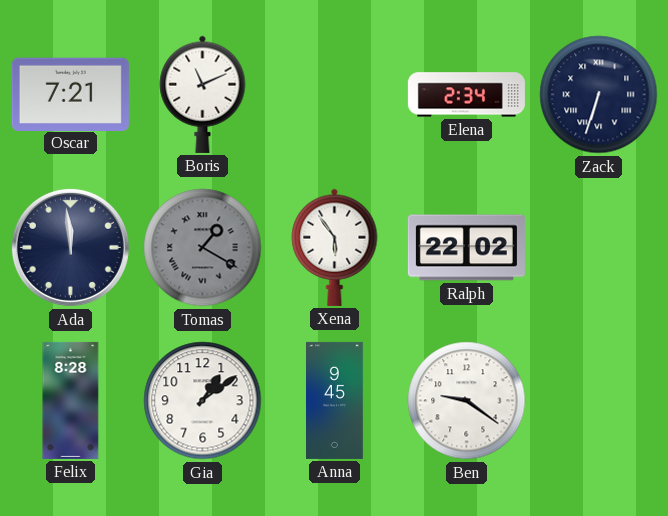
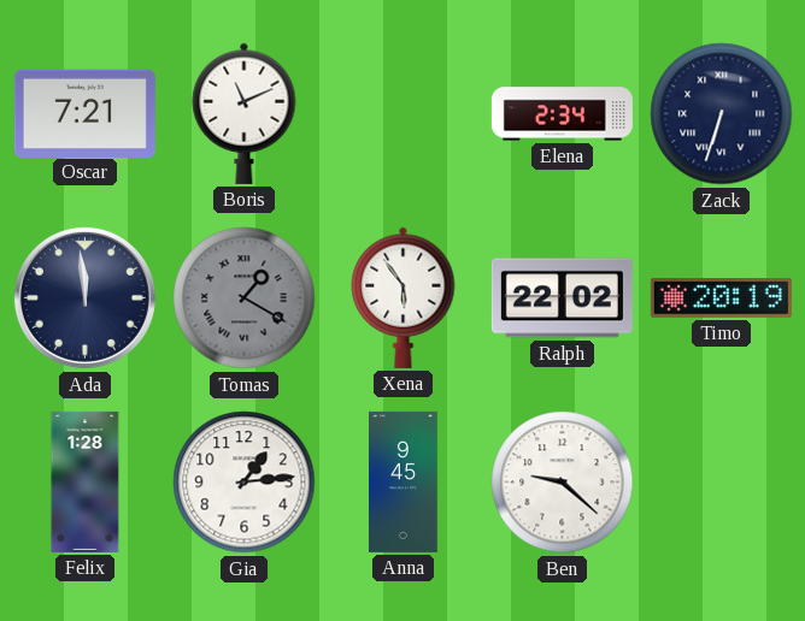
Timo: none -> 20:19 (721, 298)
Felix: 8:28 -> 1:28 (86, 481)
Gia: 1:09 -> 1:14 (245, 483)
Ben: 9:21 -> 9:22 (563, 483)
